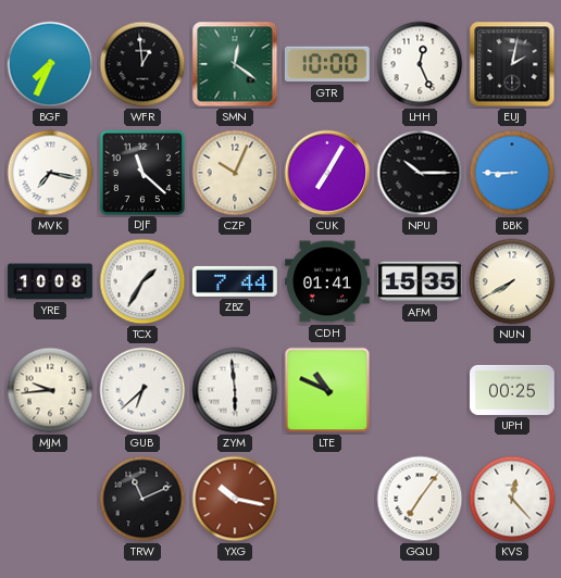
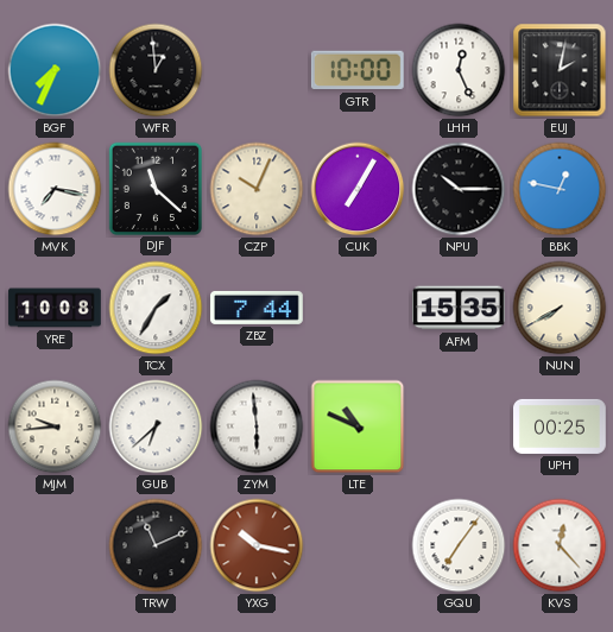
SMN: 12:21 -> none (235, 64)
BBK: 8:45 -> 12:47 (560, 189)
CDH: 01:41 -> none (328, 281)
